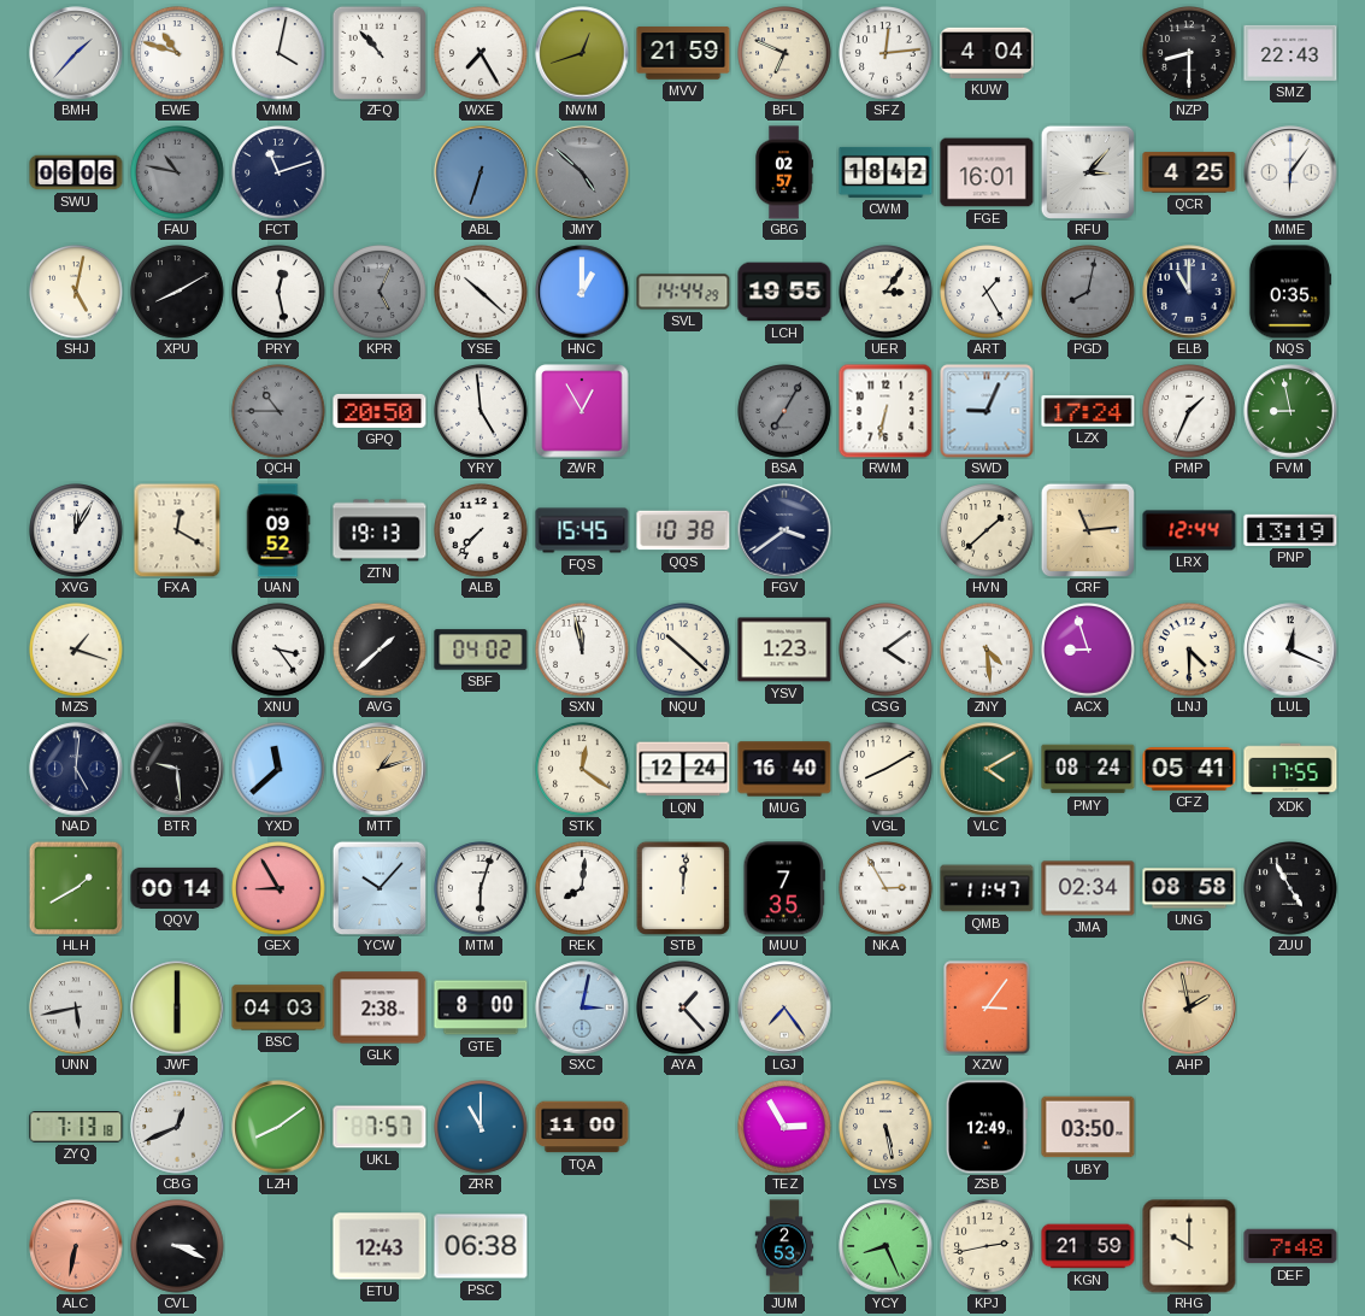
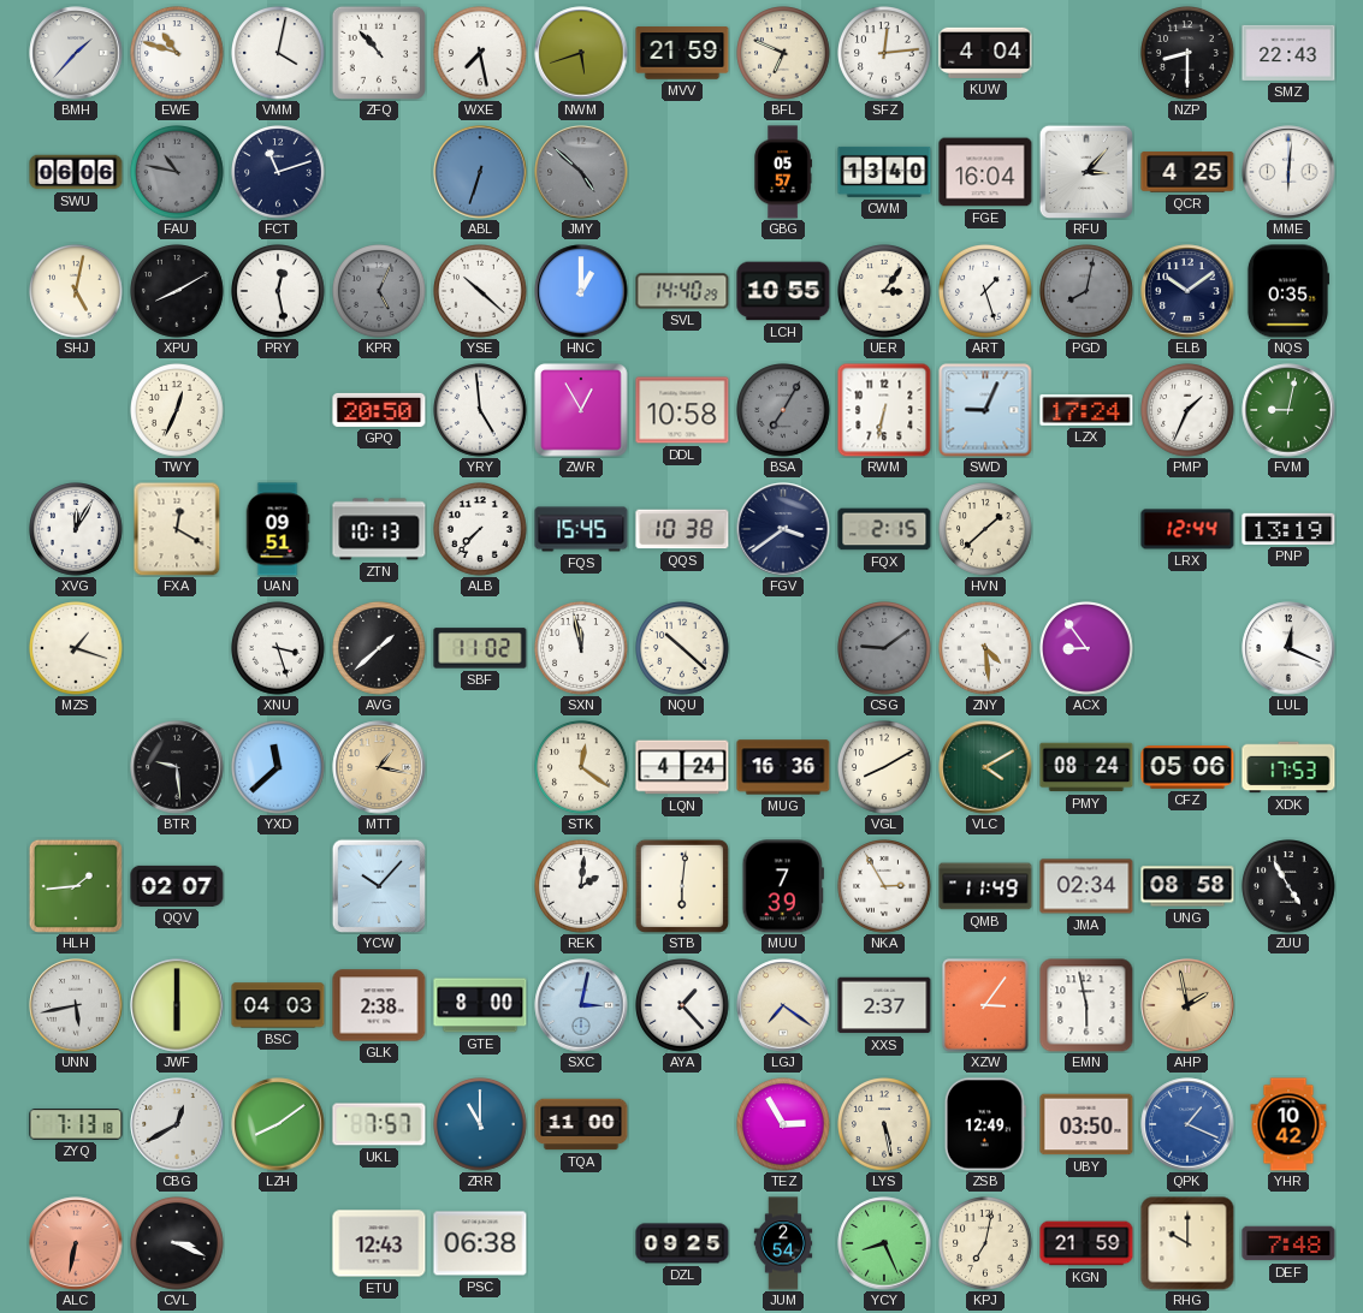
WXE: 7:25 -> 7:28 (480, 53)
NWM: 12:42 -> 5:42 (581, 53)
GBG: 02:57 -> 05:57 (783, 172)
CWM: 18:42 -> 13:40 (884, 172)
FGE: 16:01 -> 16:04 (985, 172)
MME: 6:06 -> 6:01 (1288, 172)
SVL: 14:44 -> 14:40 (682, 291)
LCH: 19:55 -> 10:55 (783, 291)
ART: 1:25 -> 1:27 (985, 291)
ELB: 11:00 -> 10:09 (1187, 291)
TWY: none -> 12:34 (177, 410)
QCH: 10:45 -> none (278, 411)
DDL: none -> 10:58 (682, 410)
FVM: 8:58 -> 9:02 (1288, 410)
UAN: 09:52 -> 09:51 (278, 529)
ZTN: 19:13 -> 10:13 (379, 529)
FQX: none -> 2:15 (884, 529)
CRF: 11:14 -> none (1087, 529)
XNU: 3:24 -> 3:27 (278, 648)
SBF: 04:02 -> 11:02 (480, 648)
YSV: 1:23 -> none (784, 650)
CSG: 4:09 -> 9:09 (884, 648)
CSG dial: white -> grey (884, 648)
ACX: 8:57 -> 8:54 (1086, 648)
LNJ: 4:30 -> none (1189, 650)
NAD: 5:01 -> none (76, 769)
MTT: 1:12 -> 1:17 (379, 767)
LQN: 12:24 -> 4:24 (682, 767)
MUG: 16:40 -> 16:36 (783, 767)
CFZ: 05:41 -> 05:06 (1187, 767)
XDK: 17:55 -> 17:53 (1288, 767)
HLH: 1:40 -> 1:44 (76, 886)
QQV: 00:14 -> 02:07 (177, 886)
GEX: 8:55 -> none (278, 888)
MTM: 6:03 -> none (481, 888)
REK: 8:01 -> 2:01 (581, 886)
STB: 12:01 -> 6:01 (682, 886)
MUU: 7:35 -> 7:39 (782, 886)
QMB: 11:47 -> 11:49 (985, 886)
LGJ: 7:24 -> 7:21 (783, 1005)
XXS: none -> 2:37 (884, 1005)
EMN: none -> 5:58 (1086, 1005)
CBG: 12:41 -> 12:40 (177, 1124)
QPK: none -> 1:19 (1187, 1124)
YHR: none -> 10:42 (1288, 1124)
DZL: none -> 09:25 (682, 1243)
JUM: 2:53 -> 2:54 (783, 1243)
KPJ: 2:43 -> 7:02 (985, 1243)
